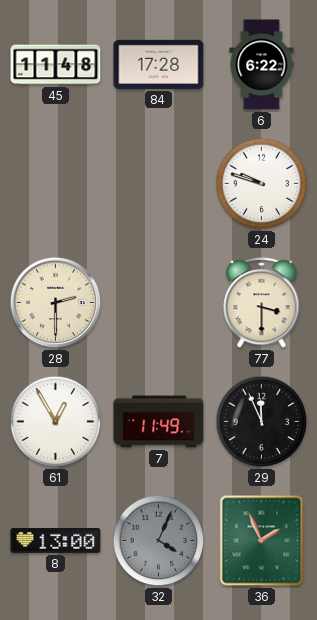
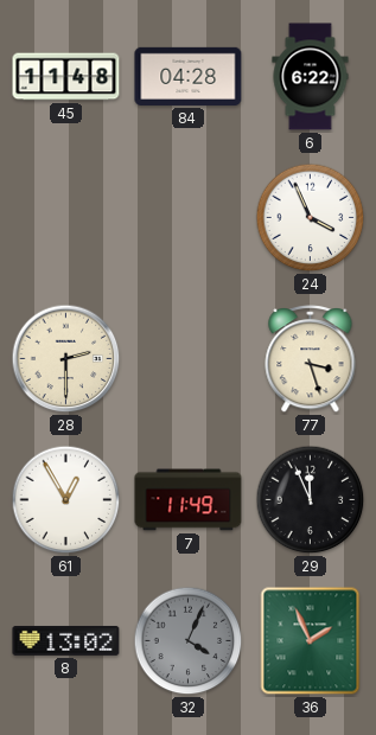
84: 17:28 -> 04:28 (189, 76)
24: 9:48 -> 3:56 (311, 218)
77: 3:30 -> 3:27 (311, 359)
8: 13:00 -> 13:02 (66, 640)
